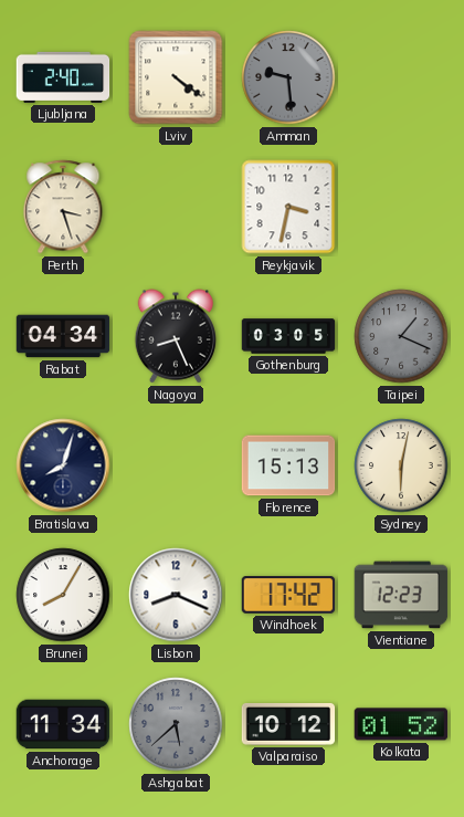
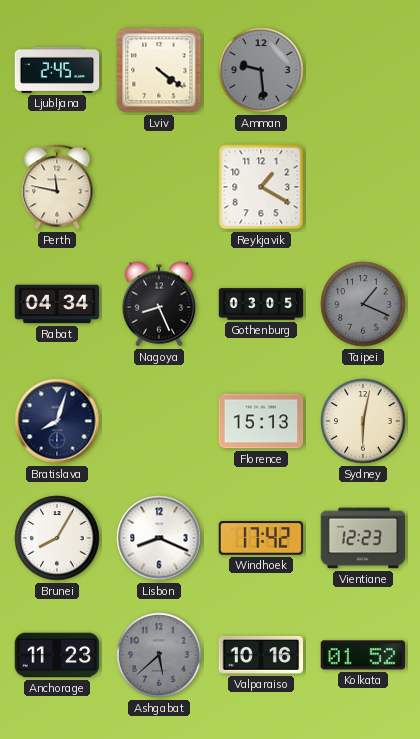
Ljubljana: 2:40 -> 2:45 (57, 70)
Perth: 3:27 -> 11:47 (57, 187)
Reykjavik: 3:32 -> 1:20 (261, 187)
Anchorage: 11:34 -> 11:23 (57, 655)
Valparaiso: 10:12 -> 10:16 (261, 655)
